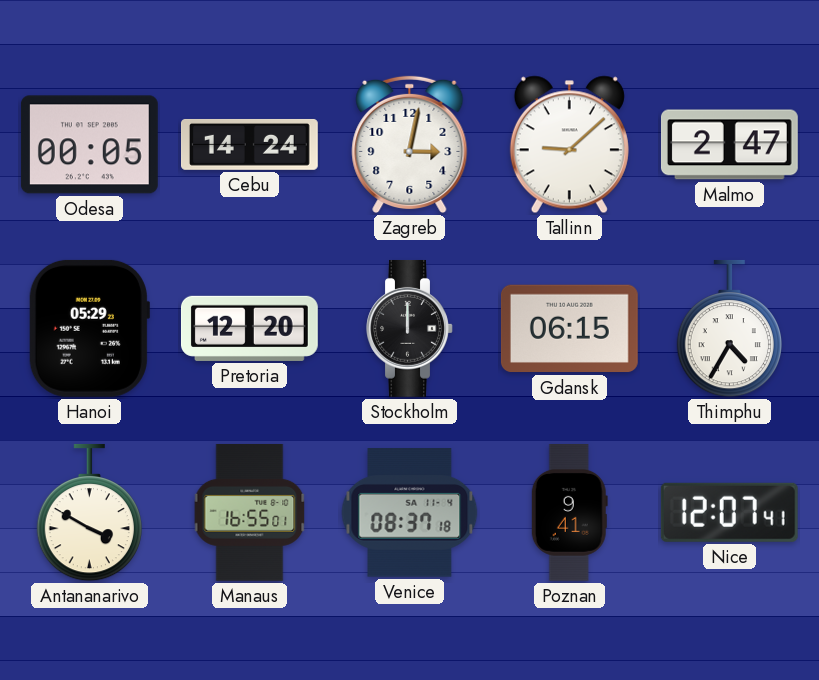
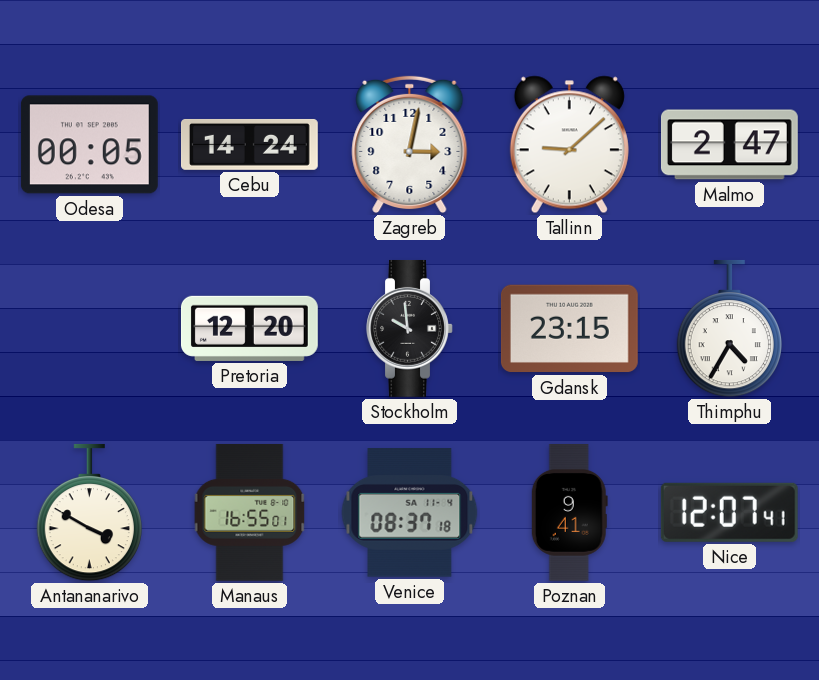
Hanoi: 05:29 -> none (89, 328)
Stockholm: 12:00 -> 9:59 (410, 328)
Gdansk: 06:15 -> 23:15 (569, 329)
